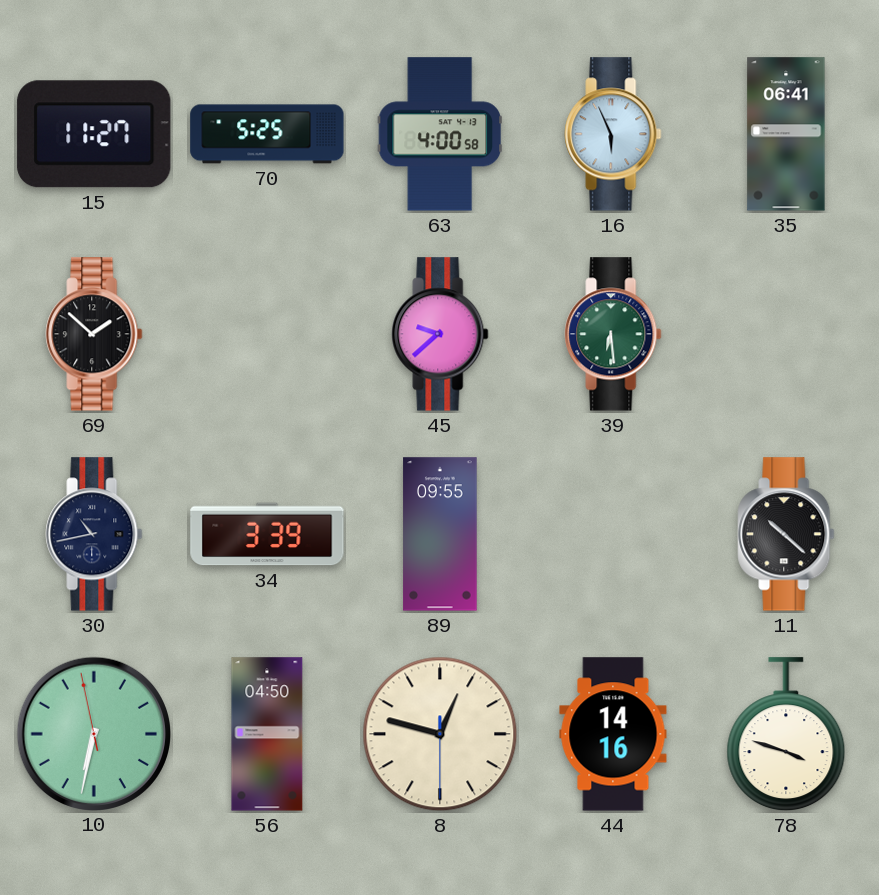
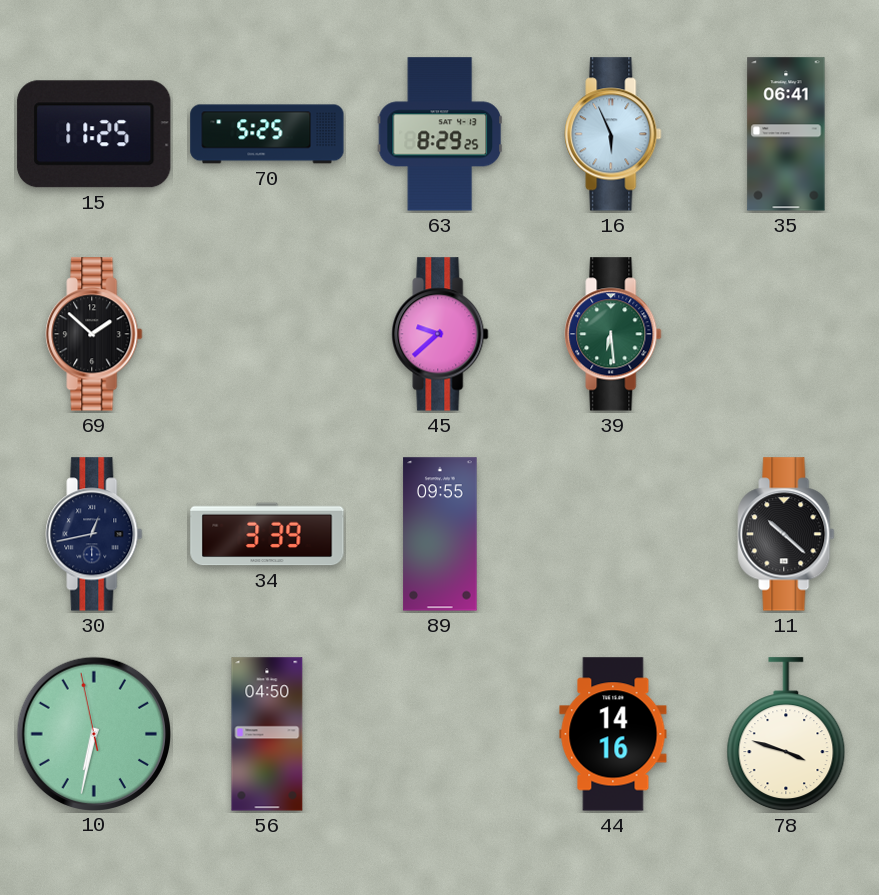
15: 11:27 -> 11:25 (94, 134)
63: 4:00 -> 8:29 (439, 134)
30: 10:43 -> 12:43 (94, 534)
8: 12:47 -> none (440, 734)
